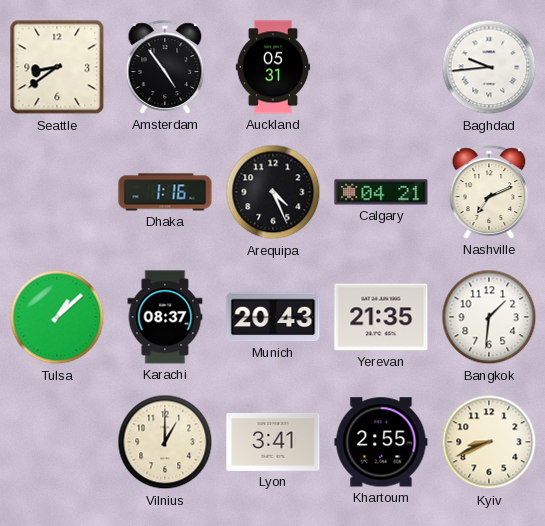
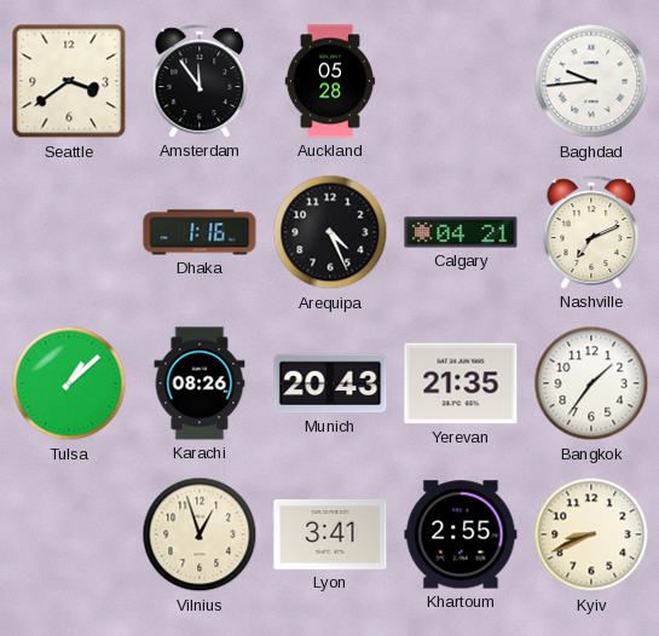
Seattle: 8:39 -> 3:39 (69, 81)
Amsterdam: 4:54 -> 11:54 (200, 81)
Auckland: 05:31 -> 05:28 (330, 81)
Karachi: 08:37 -> 08:26 (200, 383)
Bangkok: 1:31 -> 1:36 (591, 383)
Vilnius: 1:00 -> 12:57 (200, 534)
